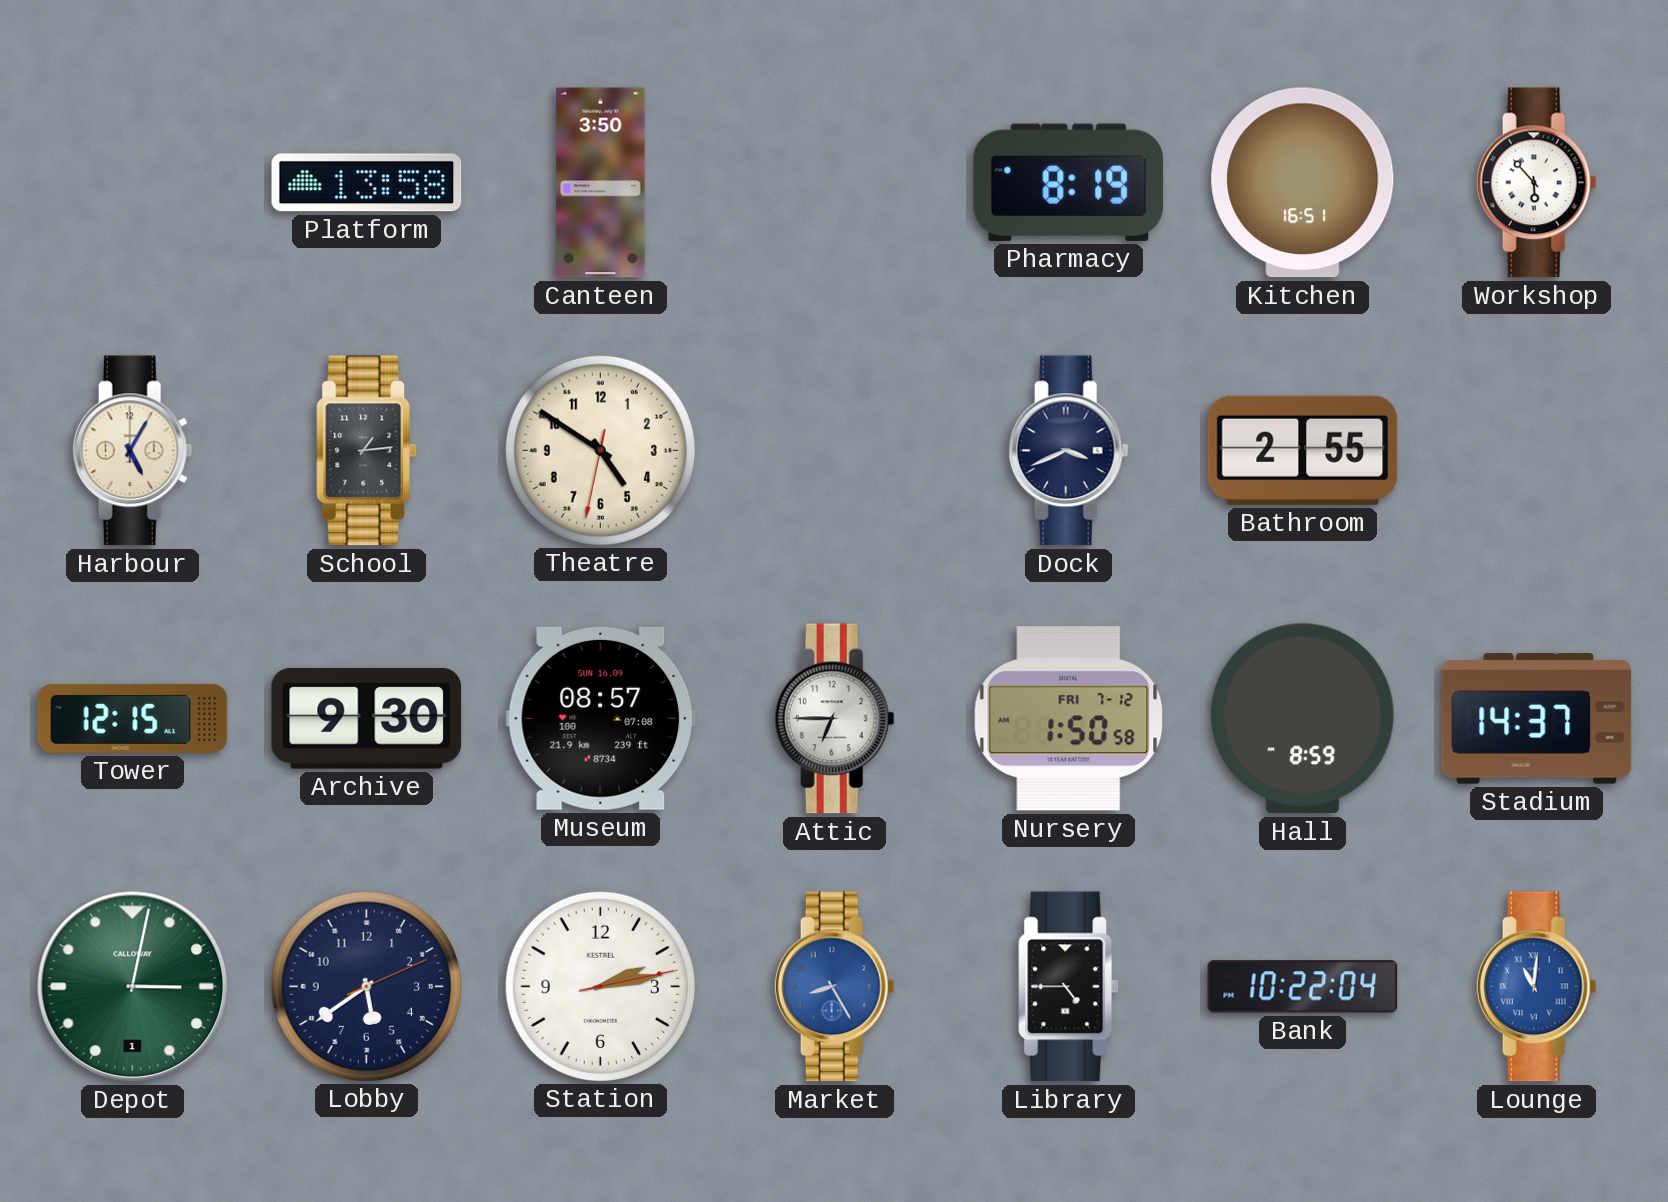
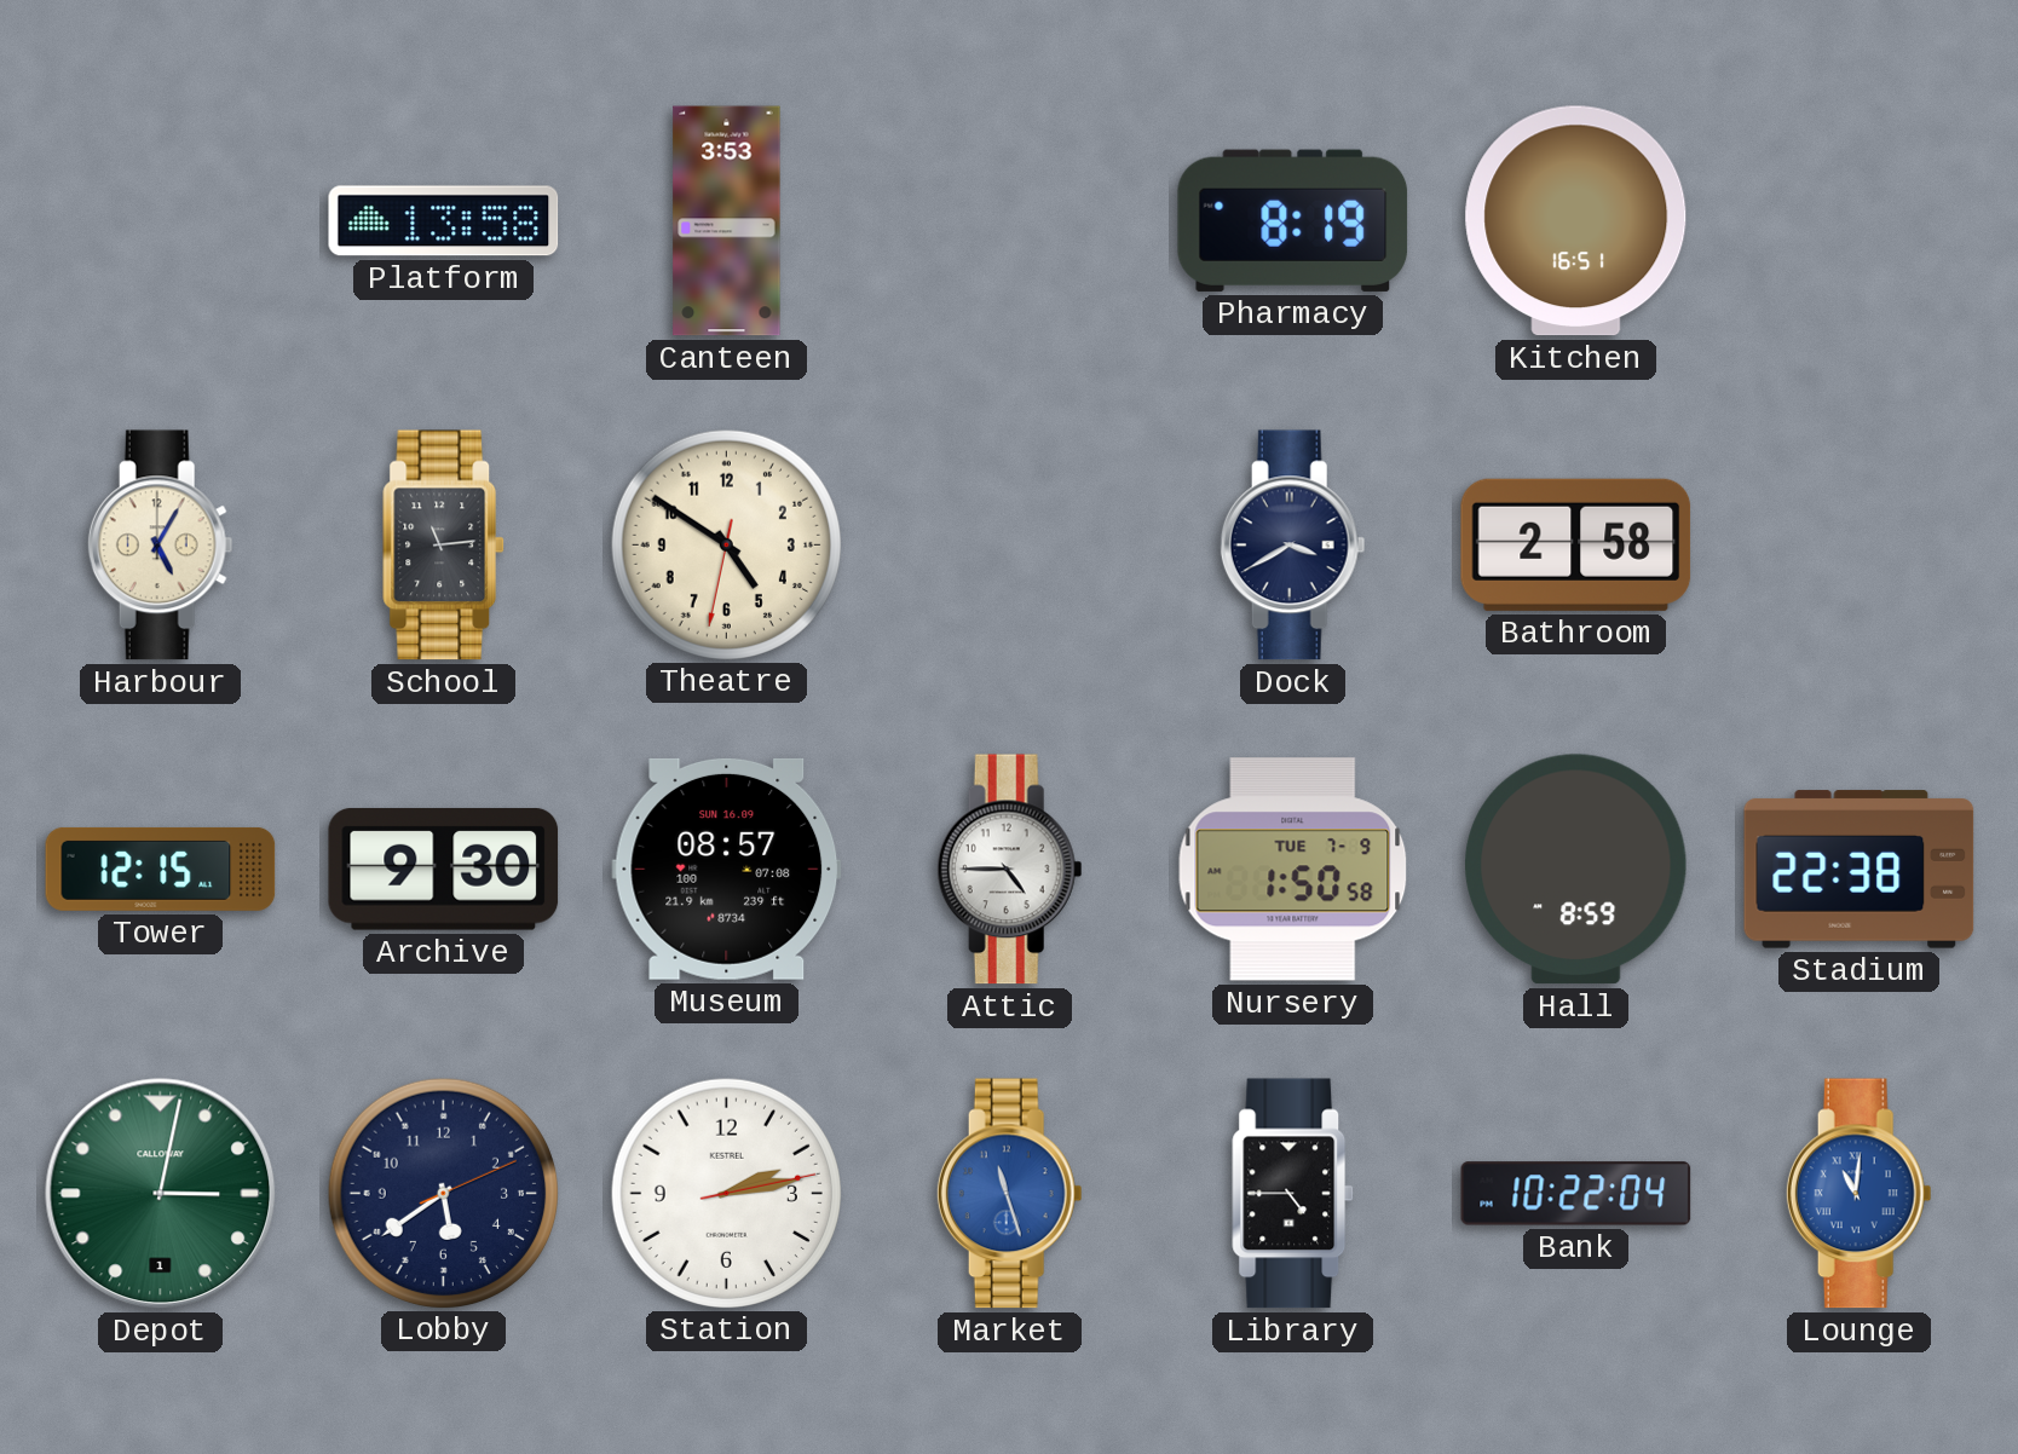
Canteen: 3:50 -> 3:53 (727, 221)
Workshop: 5:53 -> none (1536, 183)
School: 1:14 -> 11:14 (444, 546)
Dock: 3:41 -> 3:40 (1292, 546)
Bathroom: 2:55 -> 2:58 (1576, 544)
Attic: 6:45 -> 4:45 (1009, 870)
Nursery date: FRI 7-12 -> TUE 7-9 (1293, 870)
Stadium: 14:37 -> 22:38 (1860, 870)
Market: 8:25 -> 11:27 (1009, 1194)
